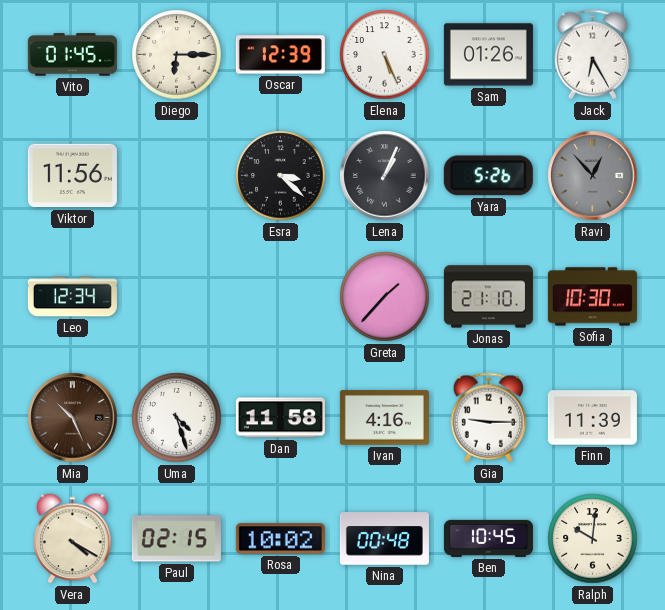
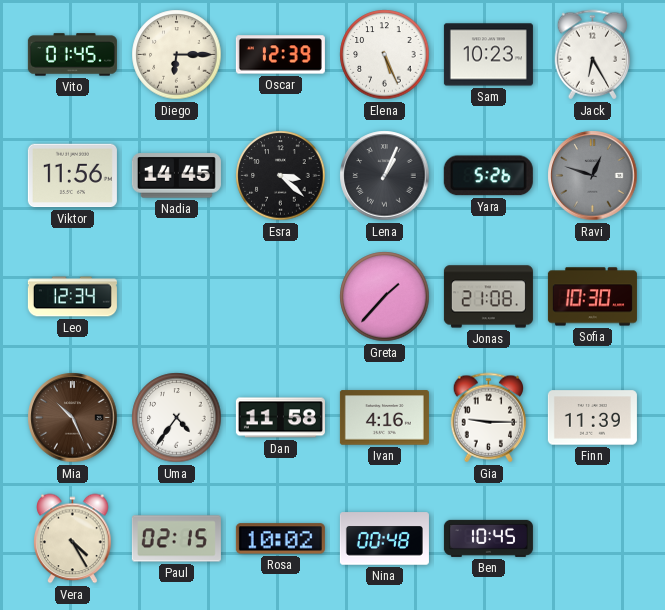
Sam: 01:26 -> 10:23 (488, 55)
Nadia: none -> 14:45 (176, 176)
Ravi: 12:53 -> 12:48 (593, 176)
Jonas: 21:10 -> 21:08 (488, 297)
Uma: 4:27 -> 4:36 (177, 418)
Vera: 4:20 -> 4:25 (73, 539)
Ralph: 10:01 -> none (593, 539)
